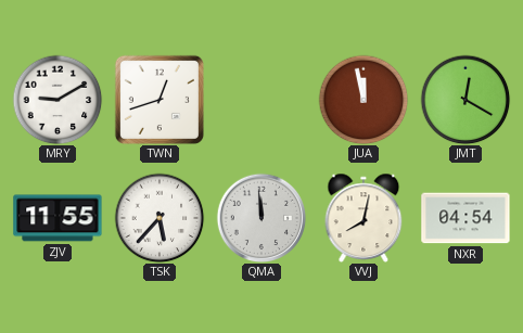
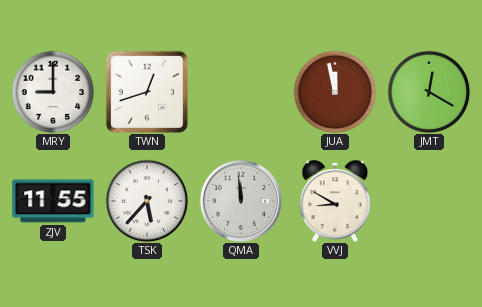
MRY: 9:10 -> 9:00 (53, 92)
VVJ: 8:02 -> 8:50 (335, 201)
NXR: 04:54 -> none (465, 218)
